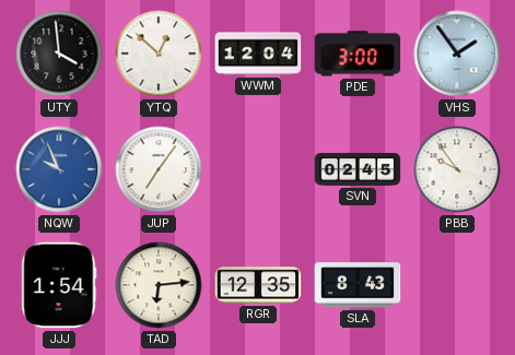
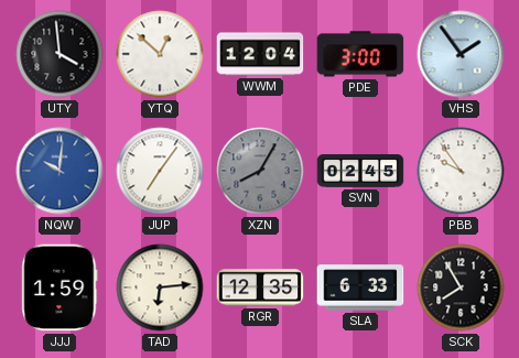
NQW: 9:56 -> 10:01 (60, 171)
XZN: none -> 8:05 (260, 171)
JJJ: 1:54 -> 1:59 (60, 288)
SLA: 8:43 -> 6:33 (360, 288)
SCK: none -> 7:55 (461, 288)
